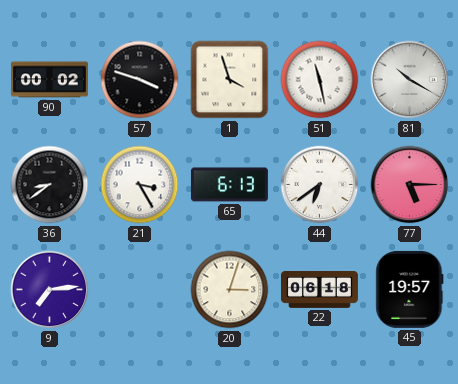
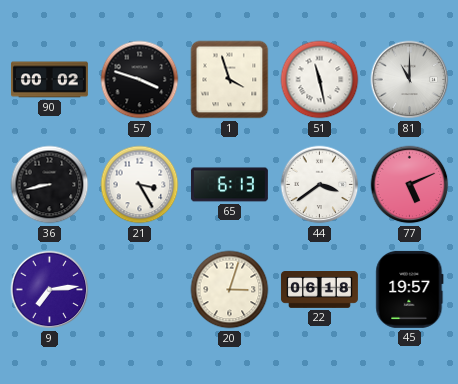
81: 10:20 -> 11:00 (410, 80)
36: 8:39 -> 8:43 (50, 185)
44: 6:39 -> 3:39 (320, 185)
77: 5:15 -> 5:11 (410, 185)
